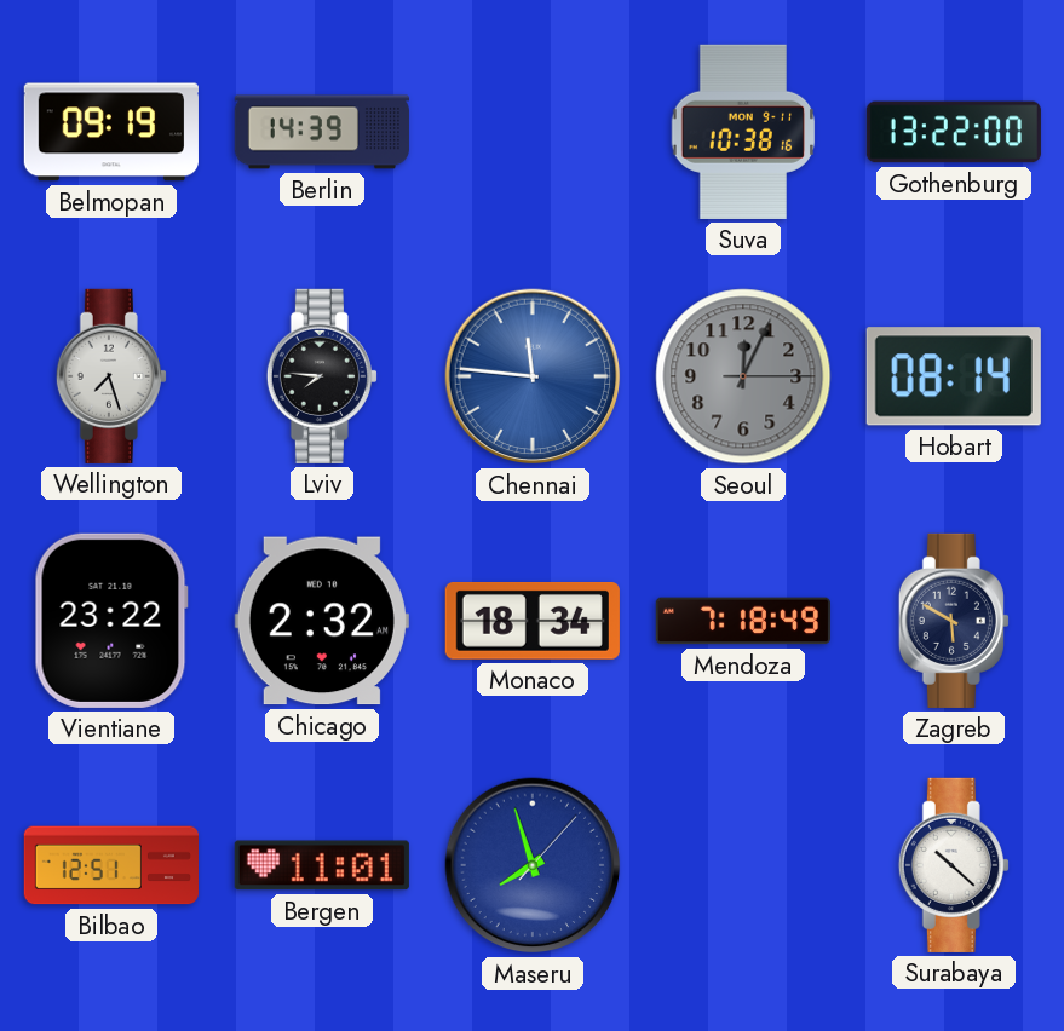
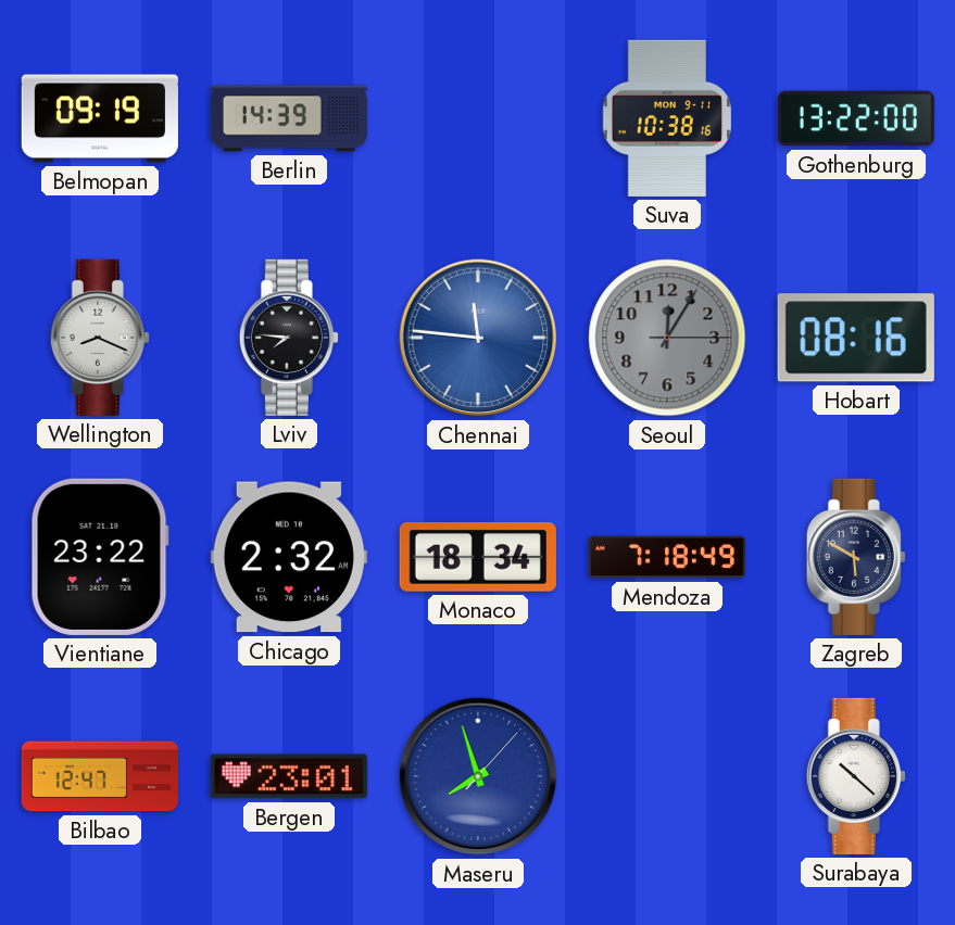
Wellington: 7:27 -> 8:19 (100, 338)
Seoul: 12:04 -> 12:05 (667, 338)
Hobart: 08:14 -> 08:16 (856, 338)
Bilbao: 12:51 -> 12:47 (100, 776)
Bergen: 11:01 -> 23:01 (289, 776)
